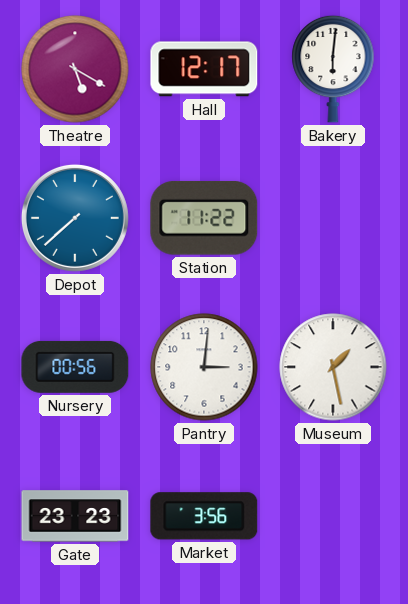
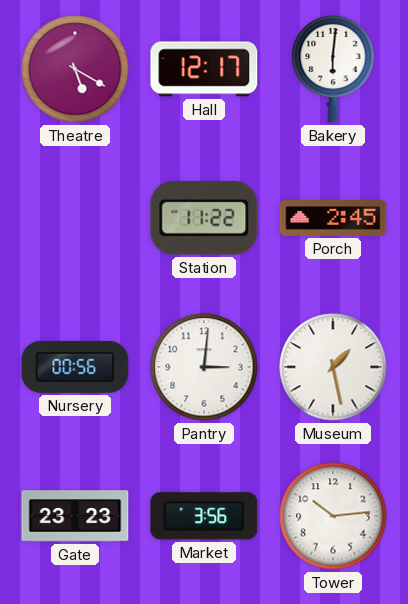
Depot: 7:38 -> none (75, 218)
Porch: none -> 2:45 (333, 218)
Tower: none -> 10:14 (333, 516)
